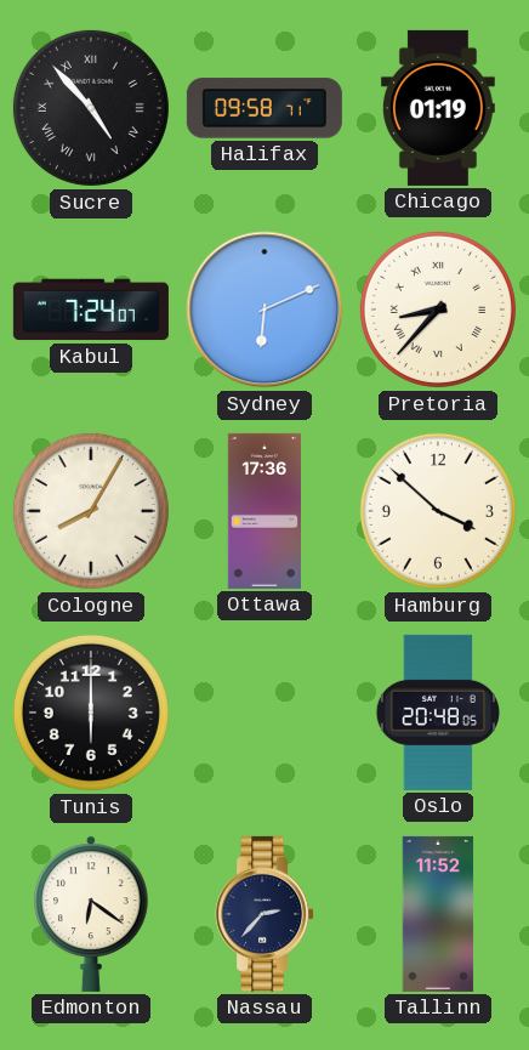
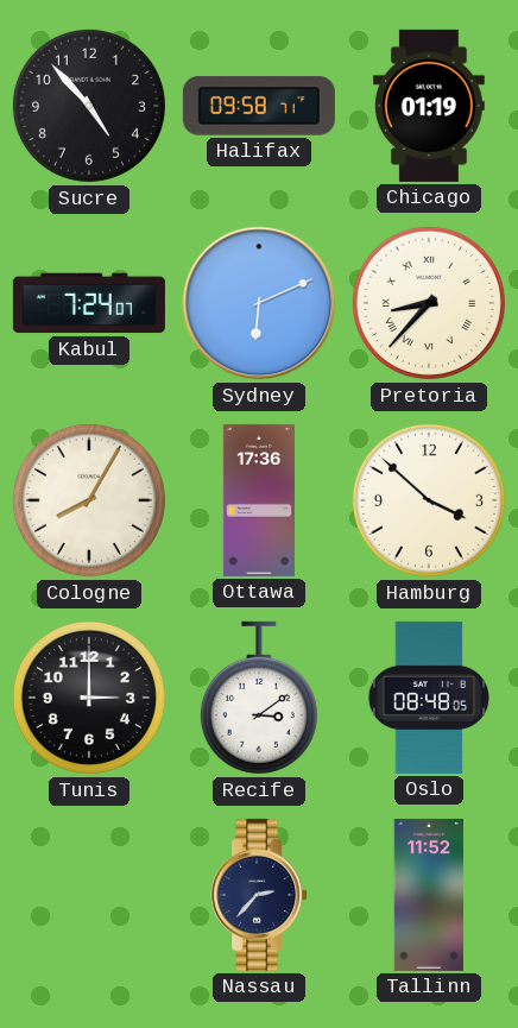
Sucre numerals: Roman -> Arabic (89, 106)
Tunis: 6:00 -> 3:00 (89, 698)
Recife: none -> 3:09 (259, 698)
Oslo: 20:48 -> 08:48 (428, 698)
Edmonton: 6:21 -> none (91, 914)
